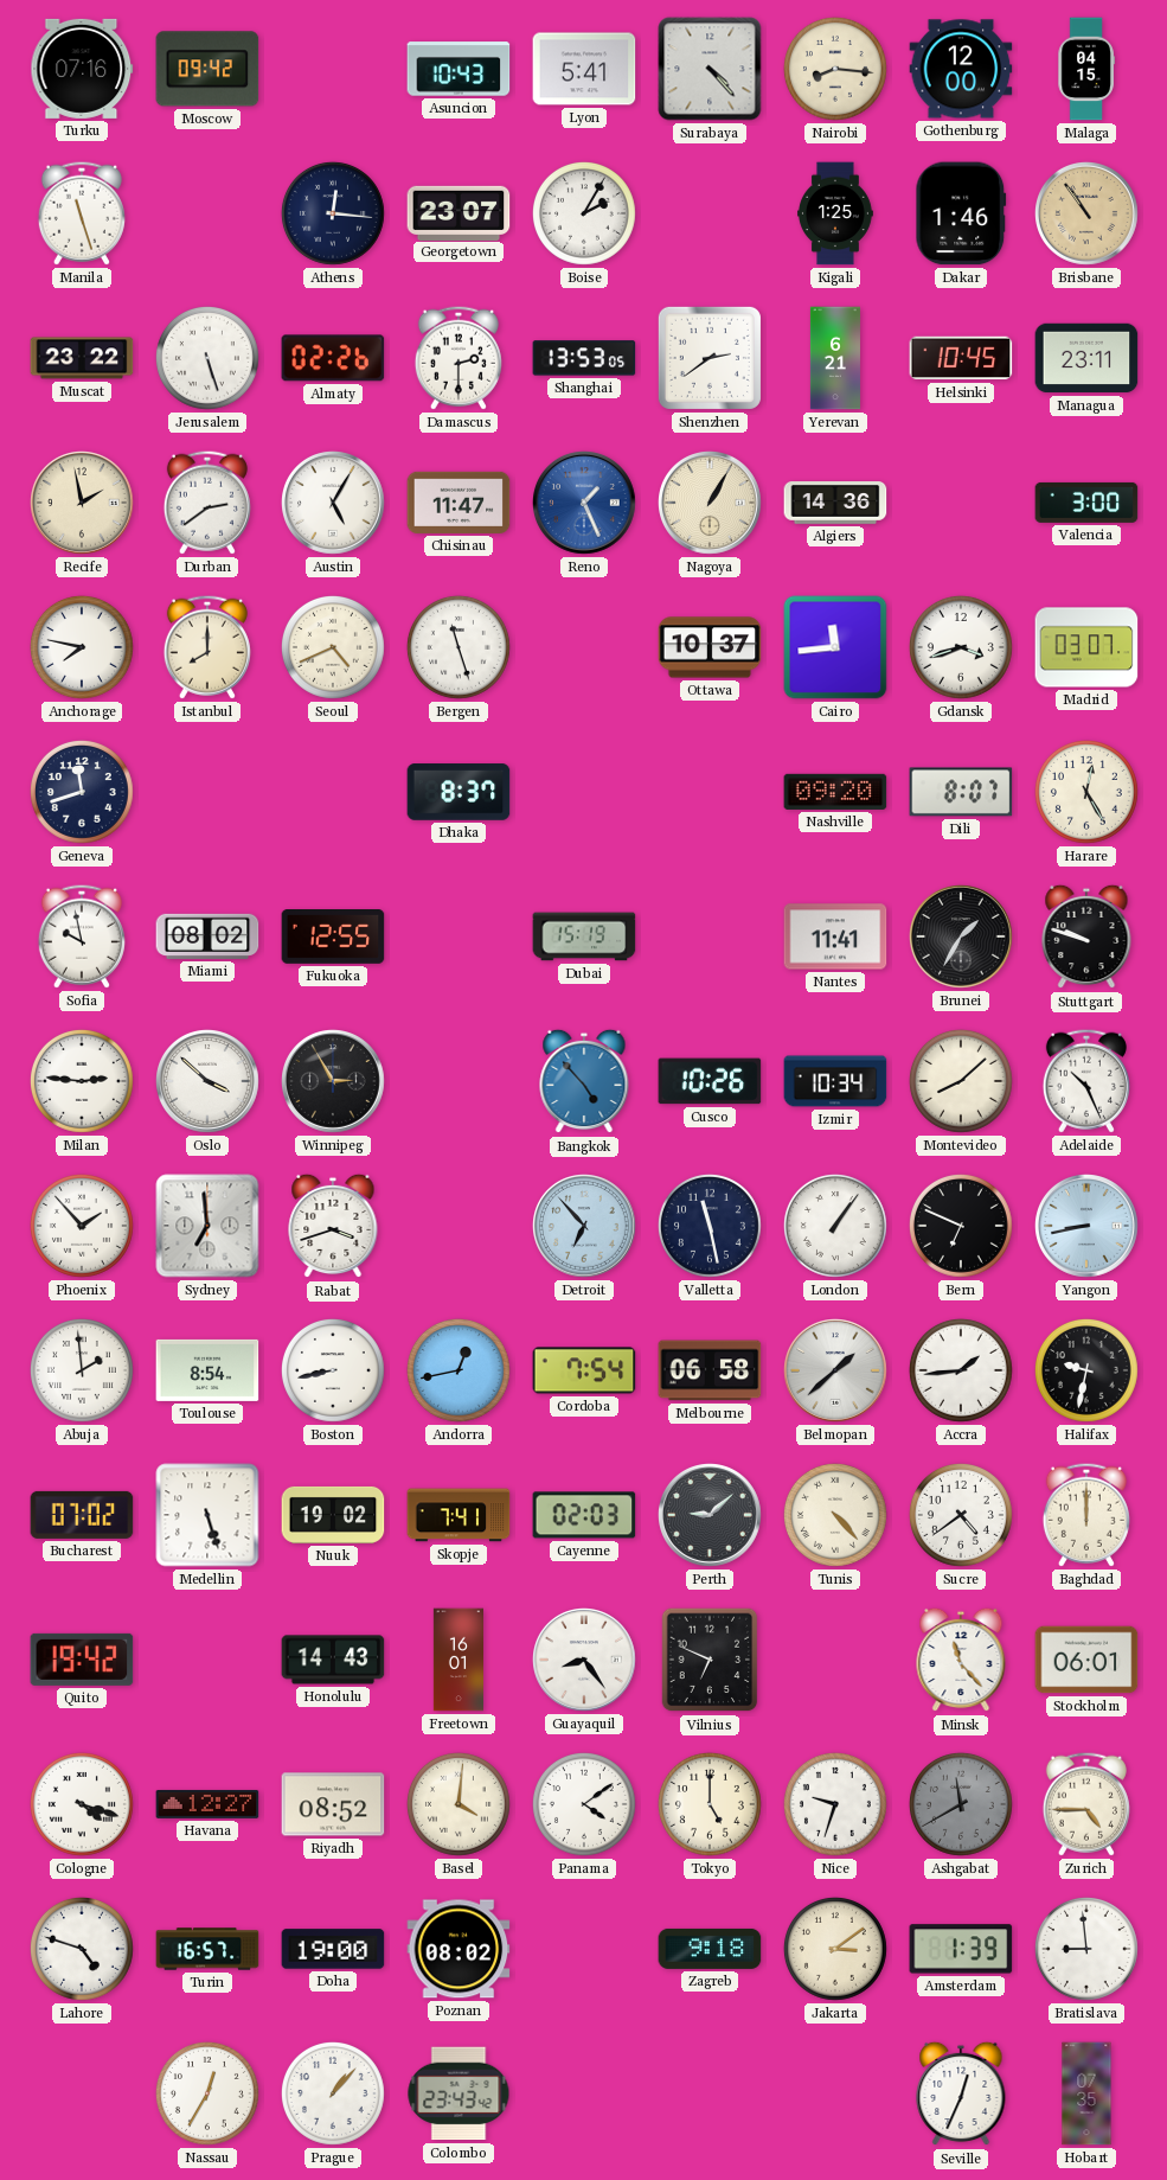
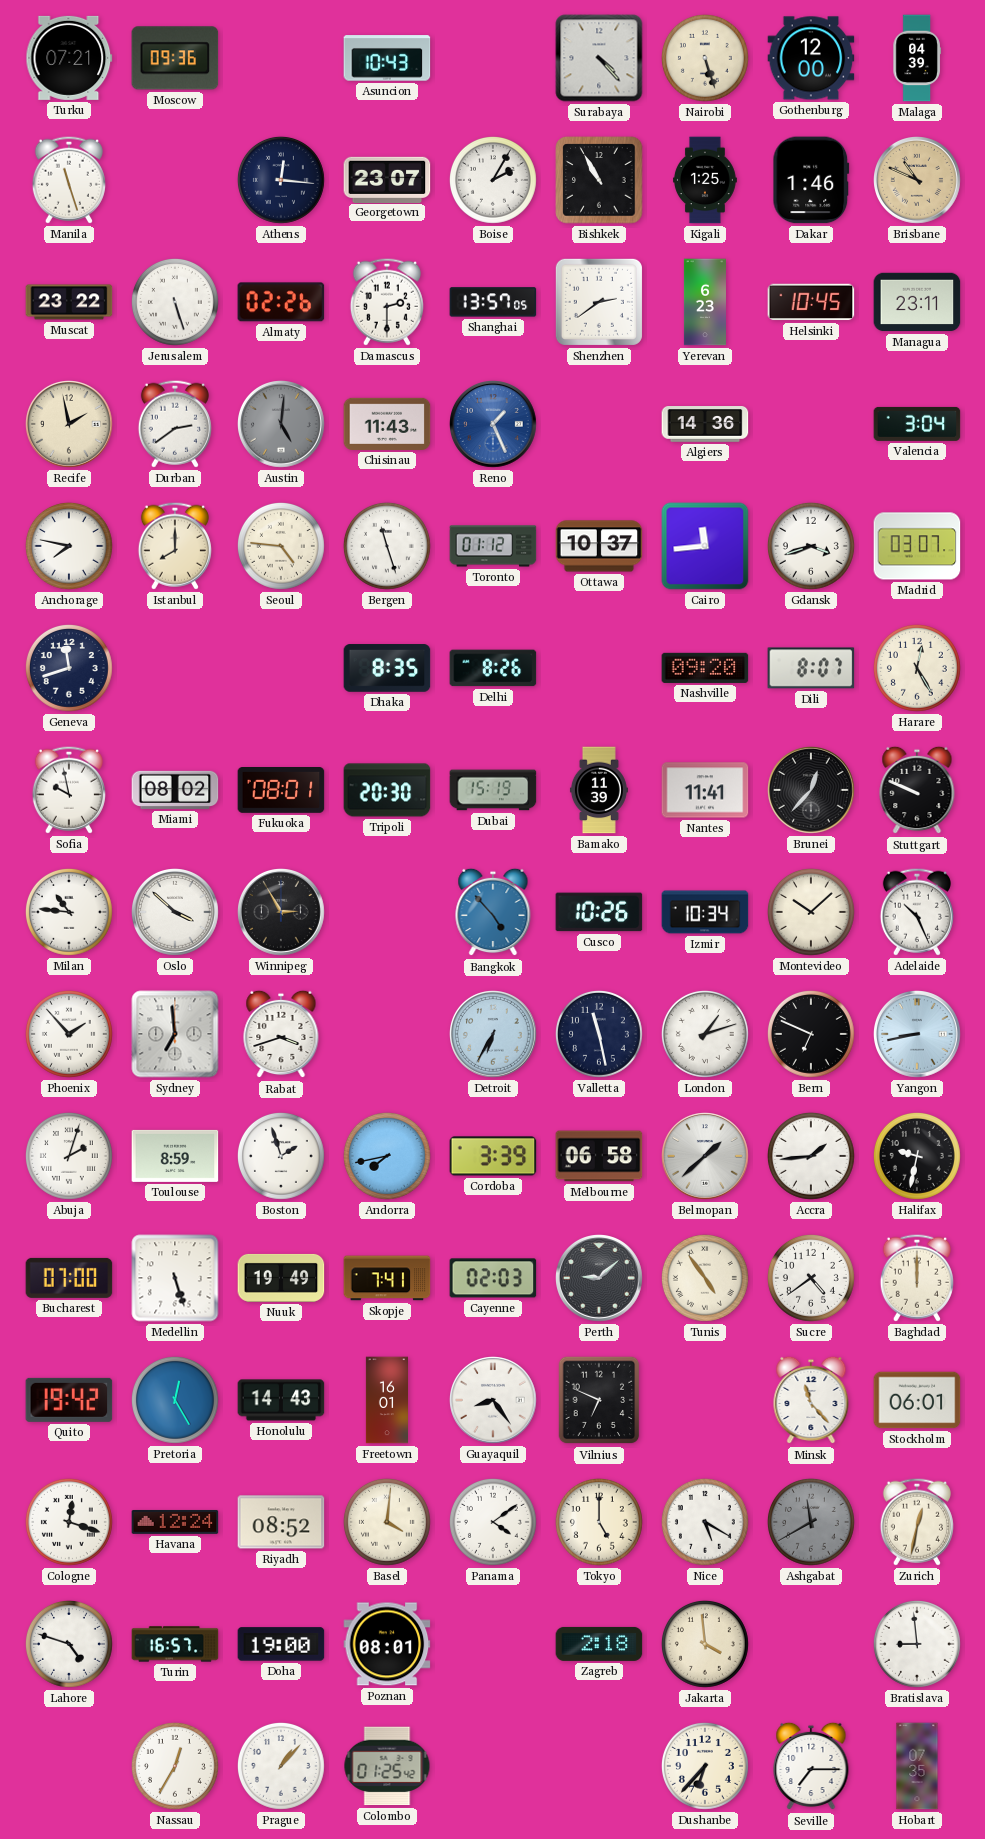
Turku: 07:16 -> 07:21 (69, 58)
Moscow: 09:42 -> 09:36 (175, 58)
Lyon: 5:41 -> none (584, 69)
Nairobi: 8:16 -> 5:27 (705, 58)
Malaga: 04:15 -> 04:39 (917, 58)
Bishkek: none -> 10:55 (599, 180)
Brisbane: 10:54 -> 10:49 (918, 181)
Shanghai: 13:53 -> 13:57 (493, 302)
Yerevan: 6:21 -> 6:23 (705, 302)
Austin: 5:05 -> 5:01 (282, 425)
Austin dial: white -> grey (282, 425)
Chisinau: 11:47 -> 11:43 (387, 424)
Nagoya: 1:05 -> none (711, 504)
Valencia: 3:00 -> 3:04 (917, 424)
Seoul: 4:41 -> 4:46 (281, 546)
Toronto: none -> 01:12 (493, 546)
Dhaka: 8:37 -> 8:35 (387, 668)
Delhi: none -> 8:26 (493, 668)
Fukuoka: 12:55 -> 08:01 (281, 791)
Tripoli: none -> 20:30 (387, 790)
Bamako: none -> 11:39 (599, 790)
Brunei: 1:35 -> 12:37 (812, 791)
Stuttgart: 9:48 -> 9:49 (917, 790)
Milan: 2:46 -> 10:46 (69, 912)
Montevideo: 8:08 -> 10:08 (811, 912)
Detroit: 6:53 -> 6:35 (494, 1035)
London: 1:06 -> 1:12 (705, 1034)
Abuja: 1:59 -> 2:03 (69, 1156)
Toulouse: 8:54 -> 8:59 (175, 1156)
Boston: 8:43 -> 1:57 (281, 1156)
Andorra: 12:43 -> 7:43 (387, 1156)
Cordoba: 7:54 -> 3:39 (493, 1156)
Bucharest: 07:02 -> 07:00 (69, 1278)
Nuuk: 19:02 -> 19:49 (281, 1278)
Tunis: 4:23 -> 4:54 (705, 1278)
Pretoria: none -> 12:25 (175, 1400)
Cologne: 4:18 -> 12:18 (69, 1522)
Havana: 12:27 -> 12:24 (175, 1522)
Nice: 9:33 -> 5:20 (705, 1522)
Zurich: 4:45 -> 12:32 (917, 1522)
Poznan: 08:02 -> 08:01 (387, 1644)
Zagreb: 9:18 -> 2:18 (599, 1644)
Jakarta: 3:09 -> 3:59 (705, 1644)
Amsterdam: 1:39 -> none (961, 1949)
Colombo: 23:43 -> 01:25 (387, 1766)
Dushanbe: none -> 6:37 (705, 1766)
Seville: 12:34 -> 7:15 (811, 1766)
